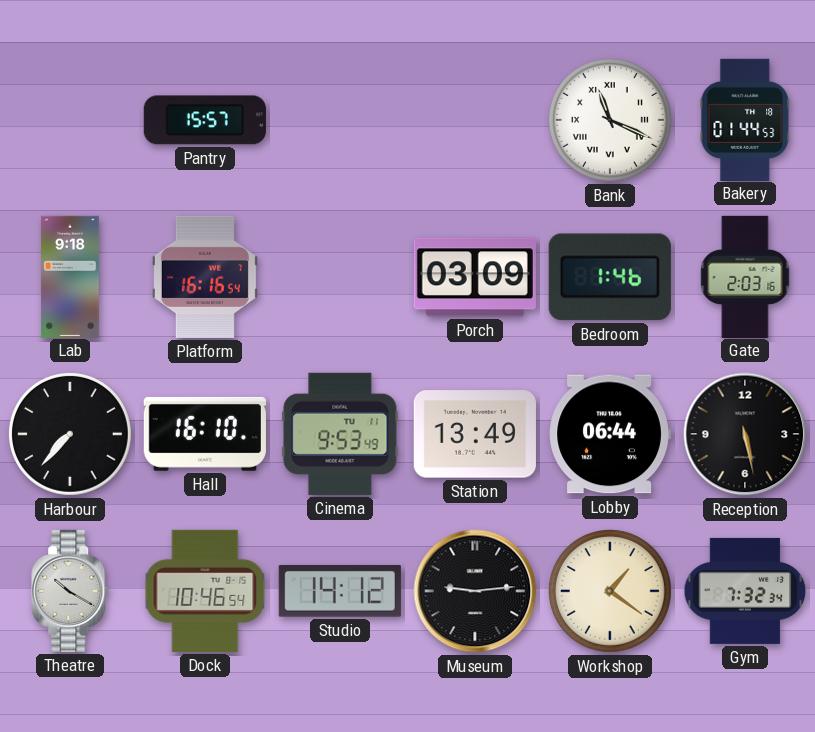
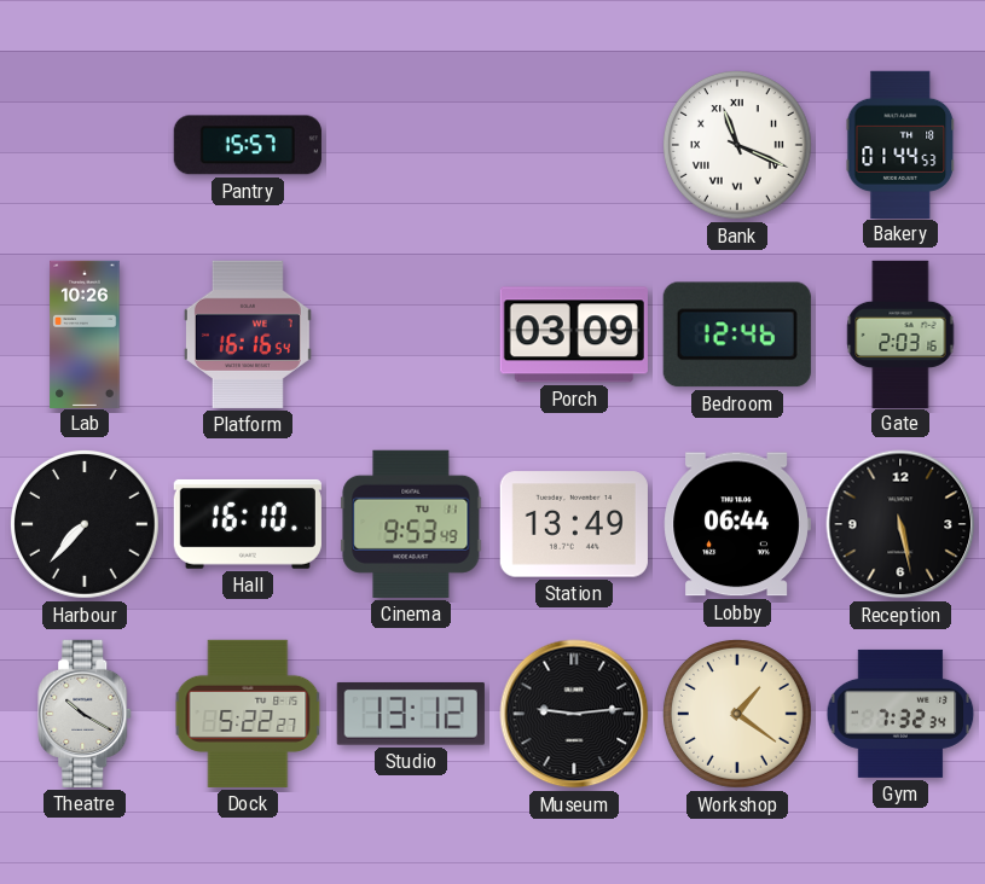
Lab: 9:18 -> 10:26 (85, 333)
Bedroom: 1:46 -> 12:46 (737, 335)
Dock: 10:46 -> 5:22 (248, 714)
Studio: 14:12 -> 13:12 (411, 714)
